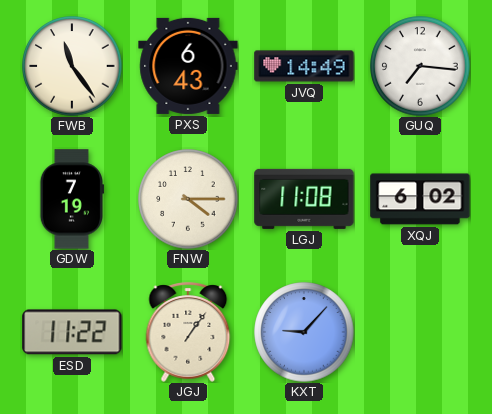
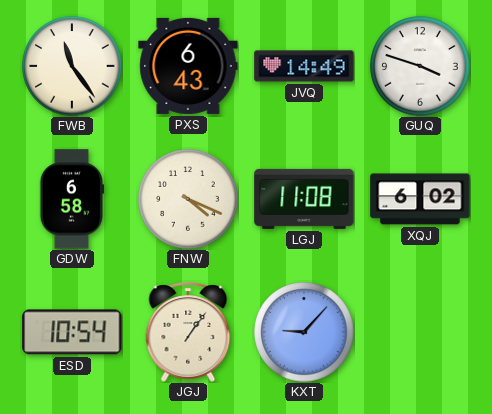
GUQ: 7:16 -> 3:48 (420, 66)
GDW: 7:19 -> 6:58 (72, 199)
FNW: 4:15 -> 4:19 (188, 199)
ESD: 11:22 -> 10:54 (72, 332)
